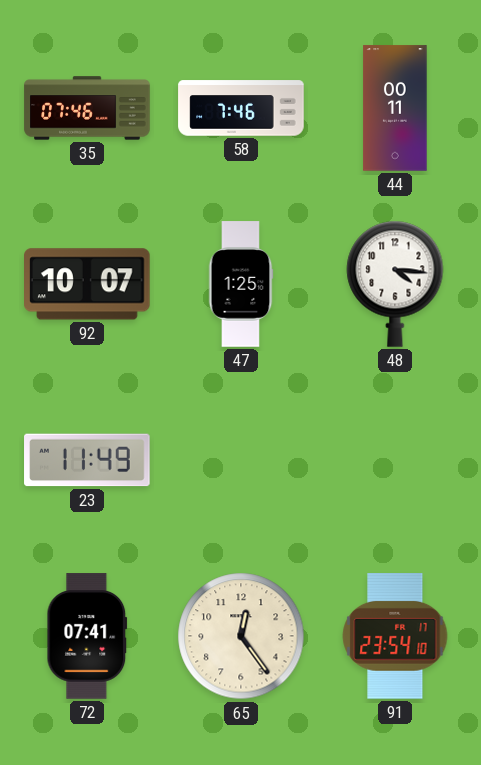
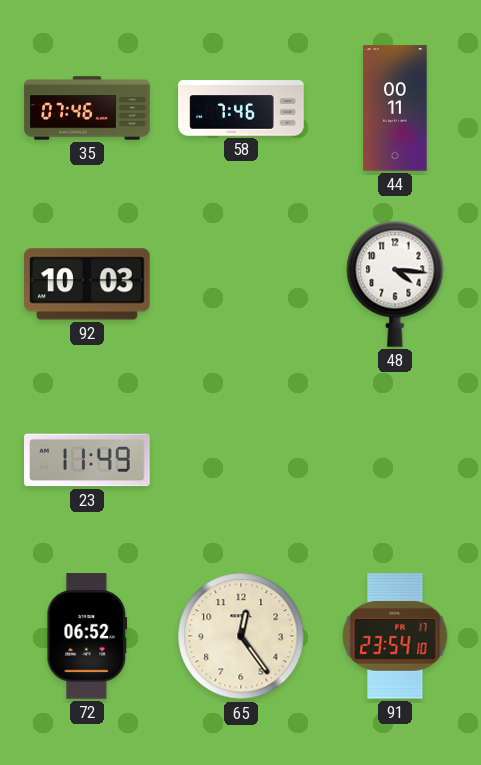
92: 10:07 -> 10:03 (88, 284)
47: 1:25 -> none (241, 284)
72: 07:41 -> 06:52 (87, 636)
